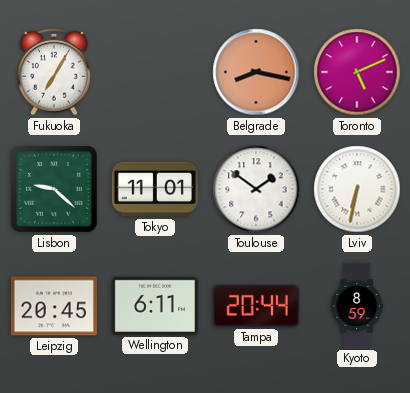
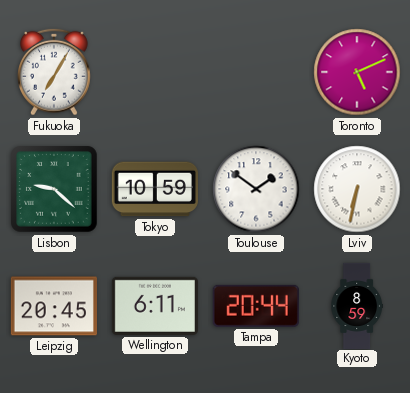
Belgrade: 8:17 -> none (256, 72)
Tokyo: 11:01 -> 10:59 (155, 189)
